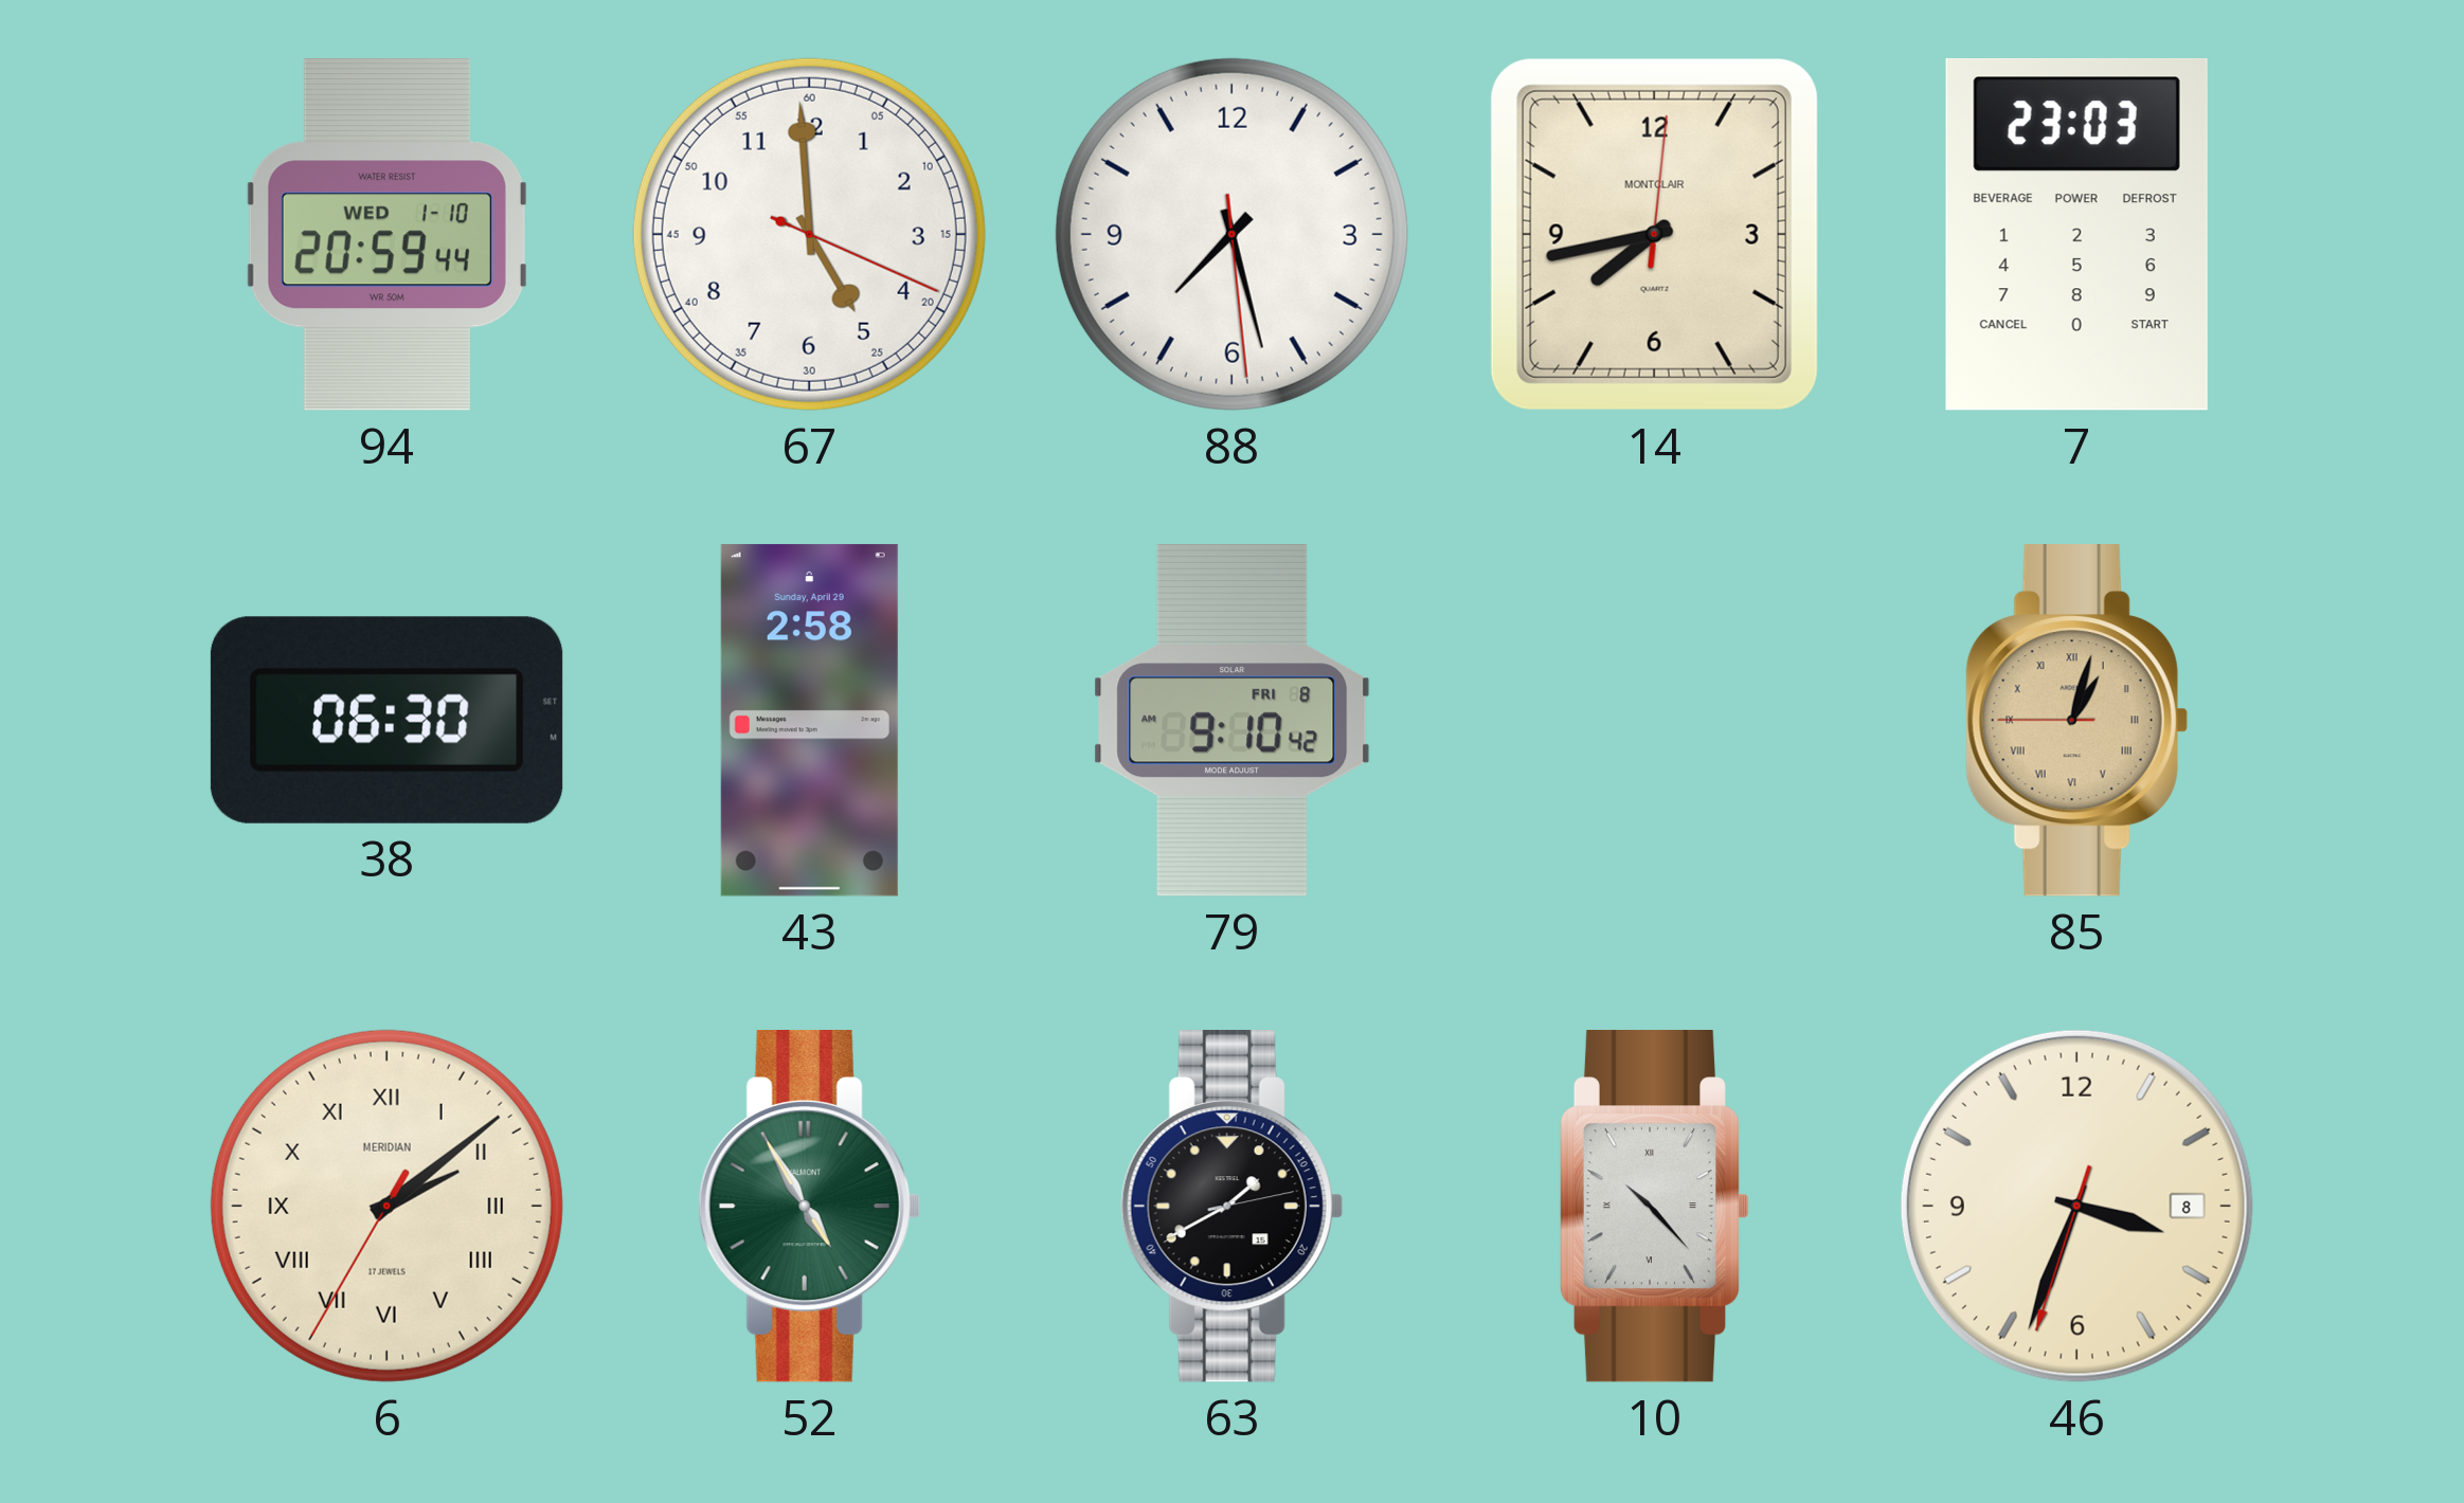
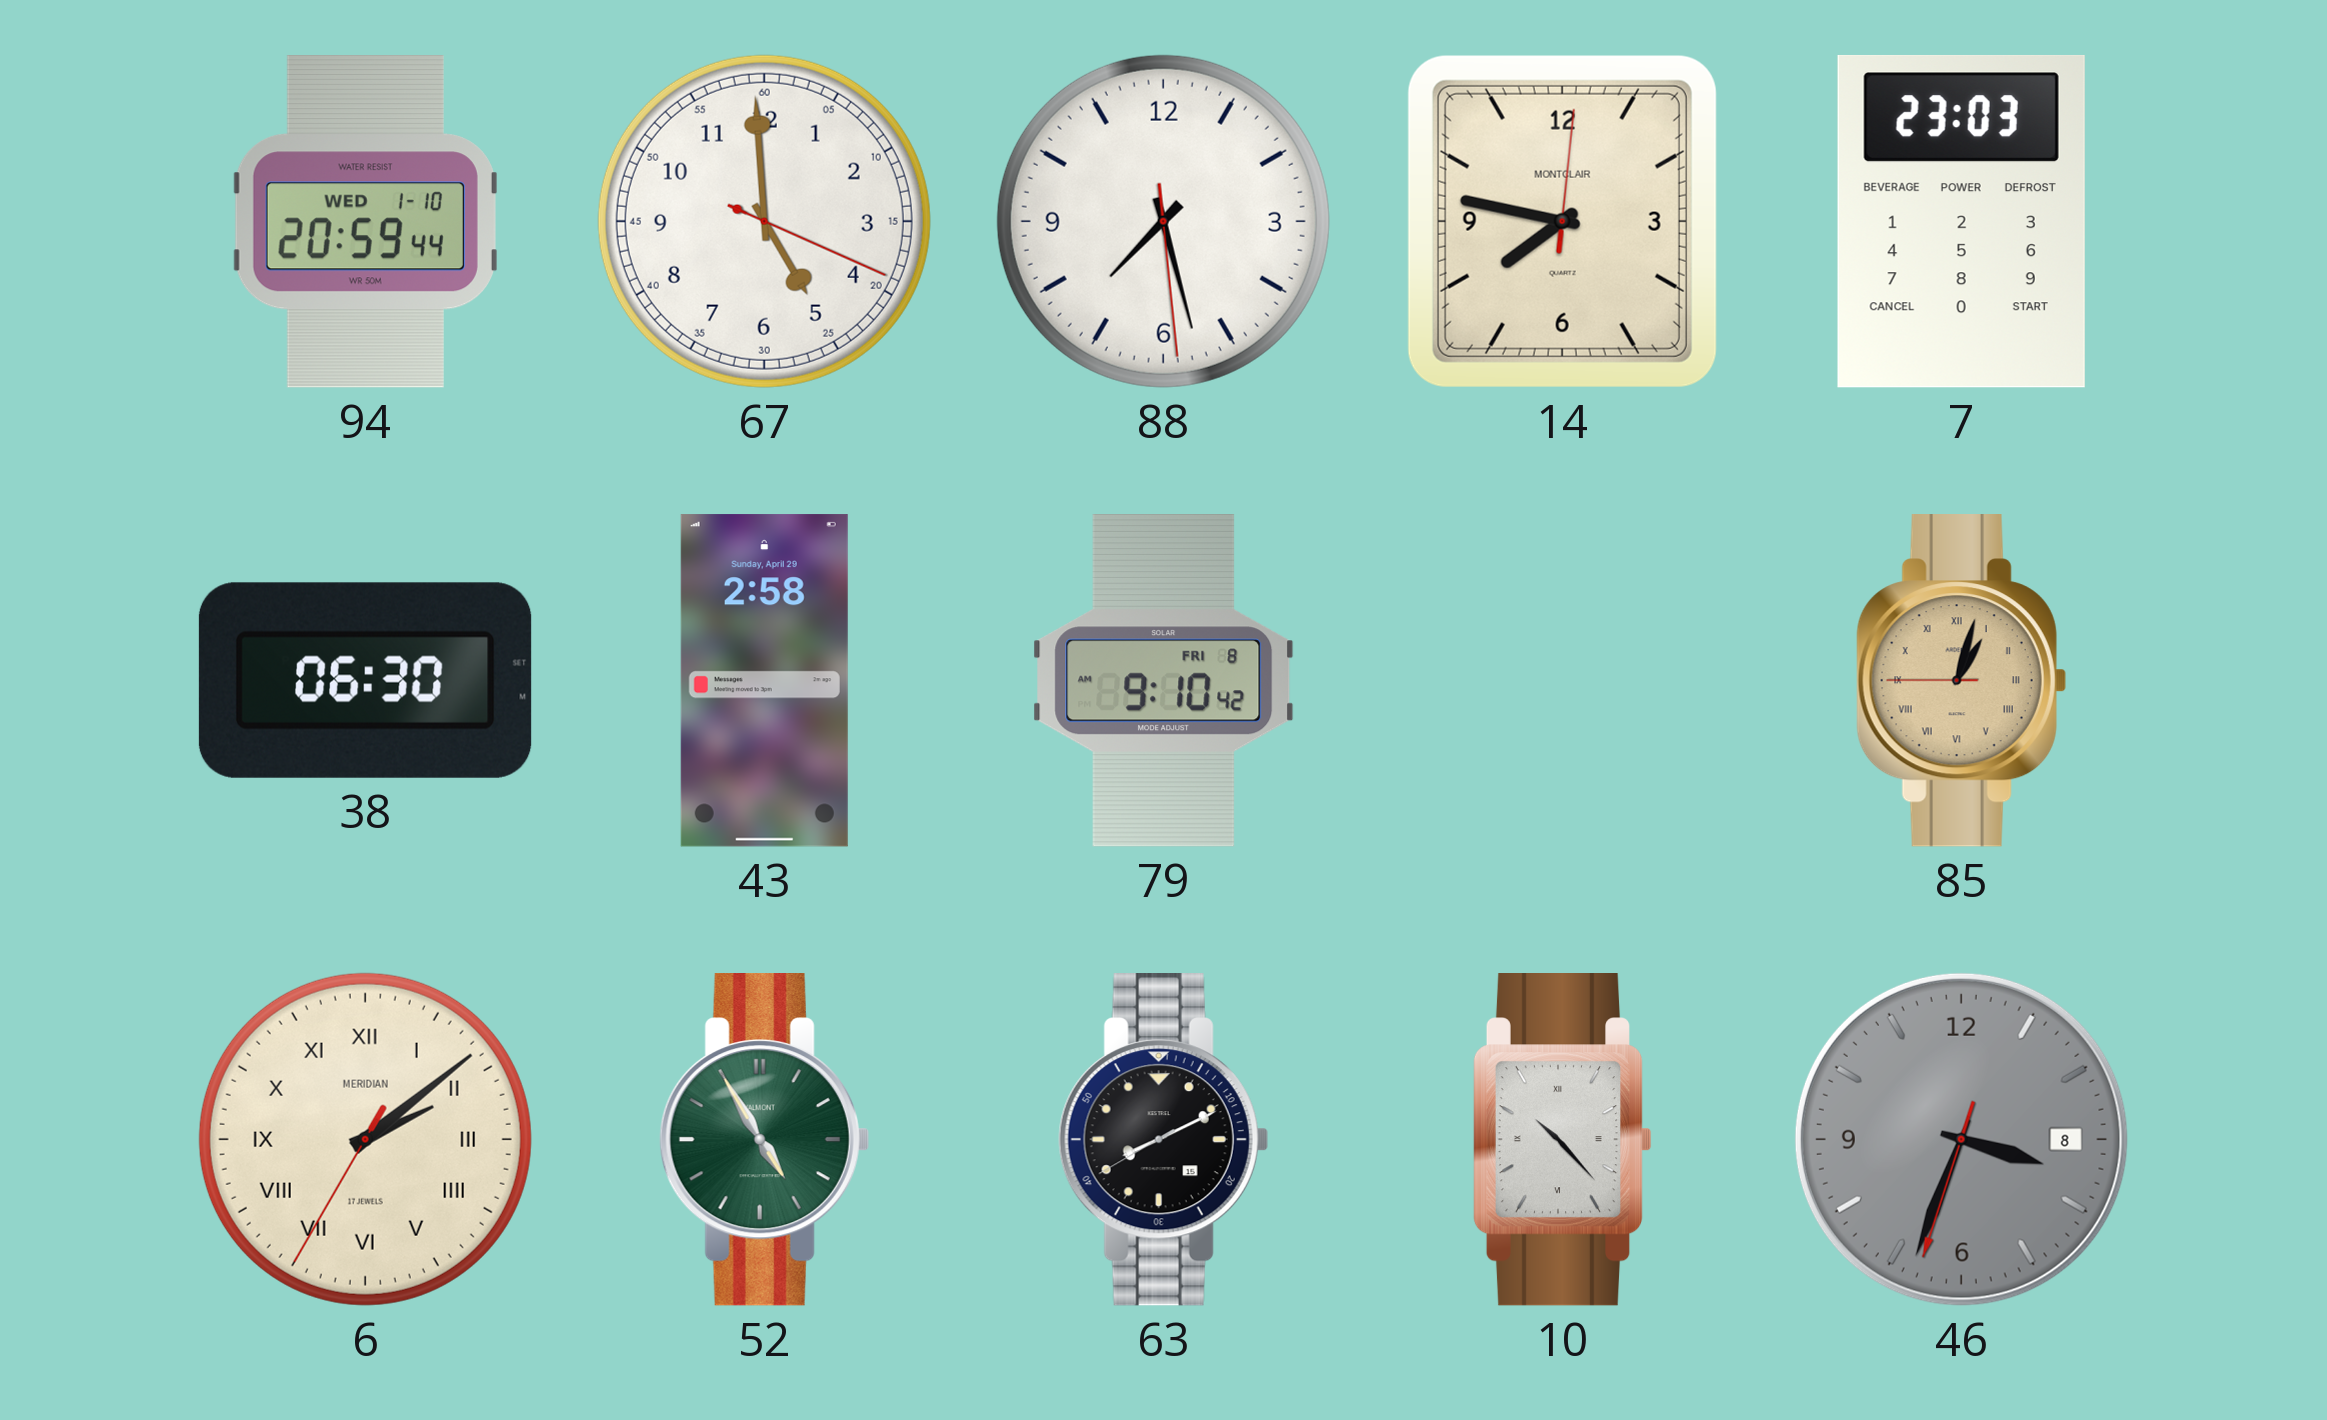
14: 7:43 -> 7:47 (1562, 221)
63: 1:40 -> 8:10 (1163, 1140)
46 dial: cream -> grey (1961, 1139)
